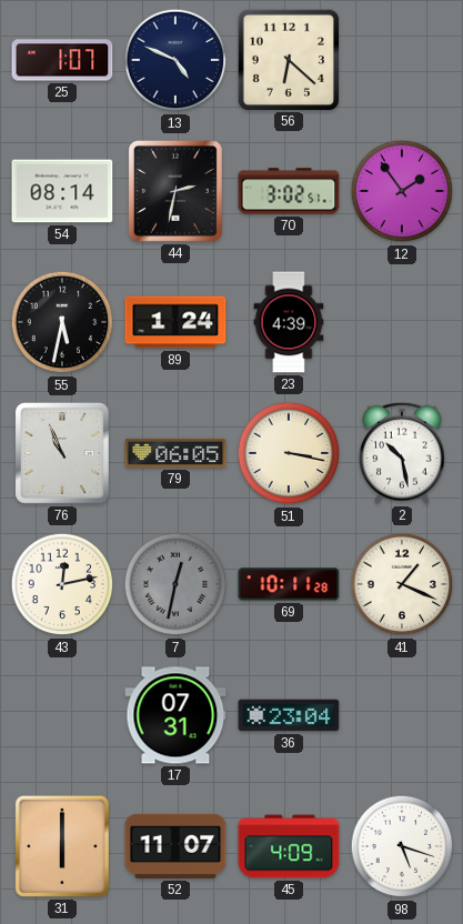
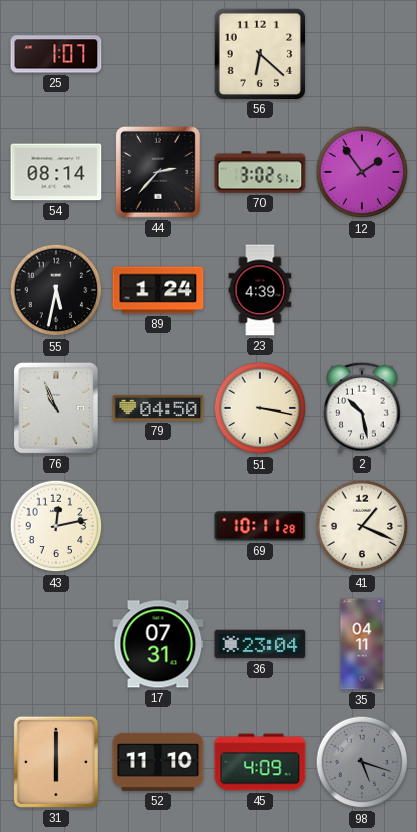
13: 4:49 -> none (175, 60)
44: 2:32 -> 2:37 (158, 172)
79: 06:05 -> 04:50 (158, 408)
7: 12:32 -> none (175, 584)
35: none -> 04:11 (362, 644)
52: 11:07 -> 11:10 (158, 762)
98 dial: white -> grey (362, 762)
